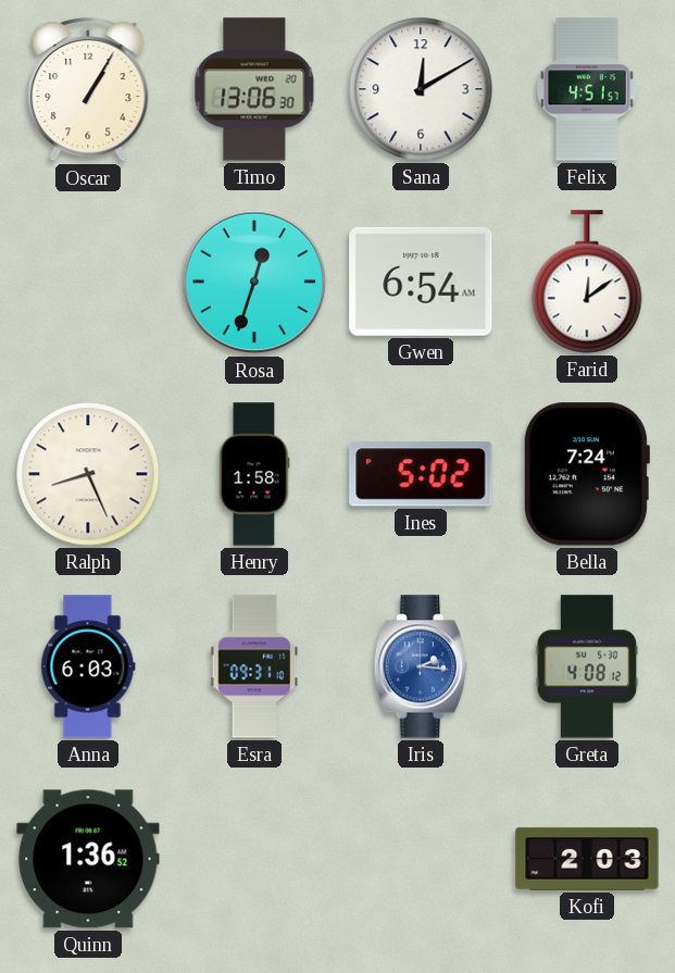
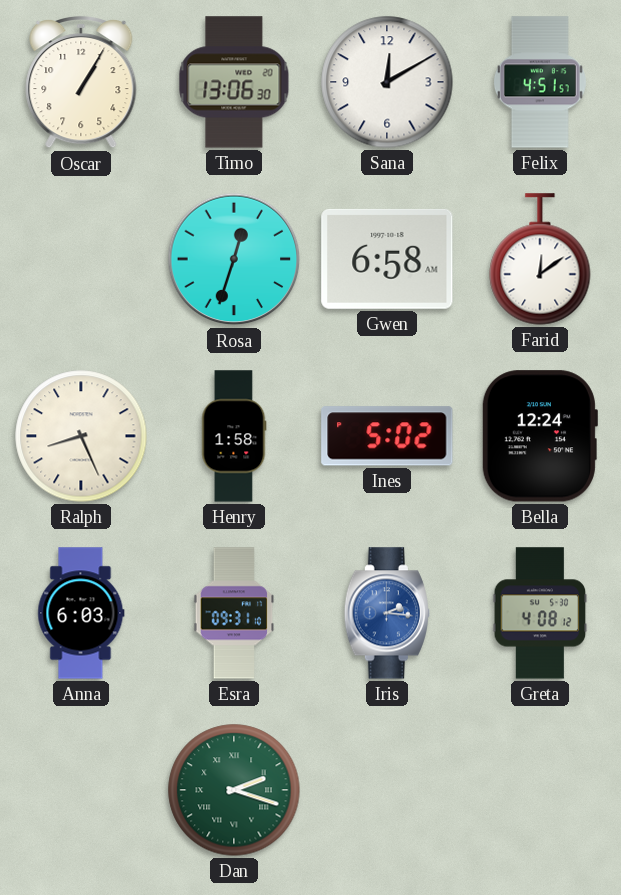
Gwen: 6:54 -> 6:58 (387, 259)
Bella: 7:24 -> 12:24 (539, 436)
Quinn: 1:36 -> none (88, 859)
Dan: none -> 2:18 (234, 790)
Kofi: 2:03 -> none (587, 859)
